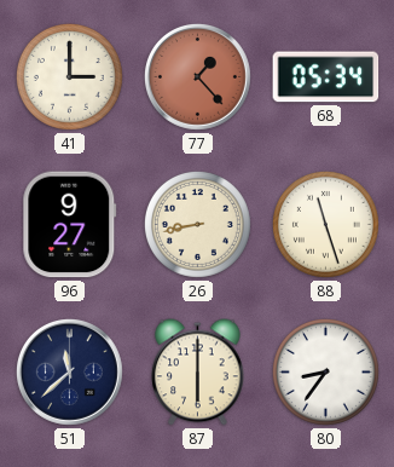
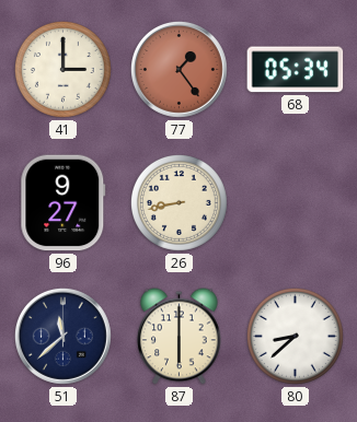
77: 1:23 -> 1:24 (178, 69)
88: 11:27 -> none (325, 224)
80: 8:36 -> 8:38 (295, 336)
